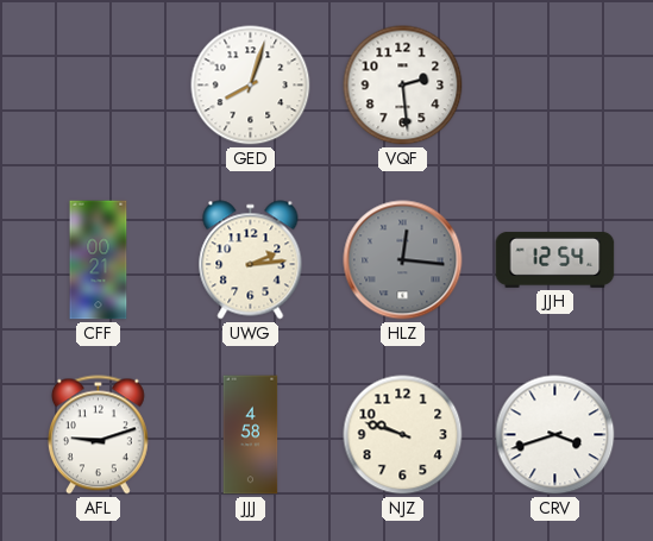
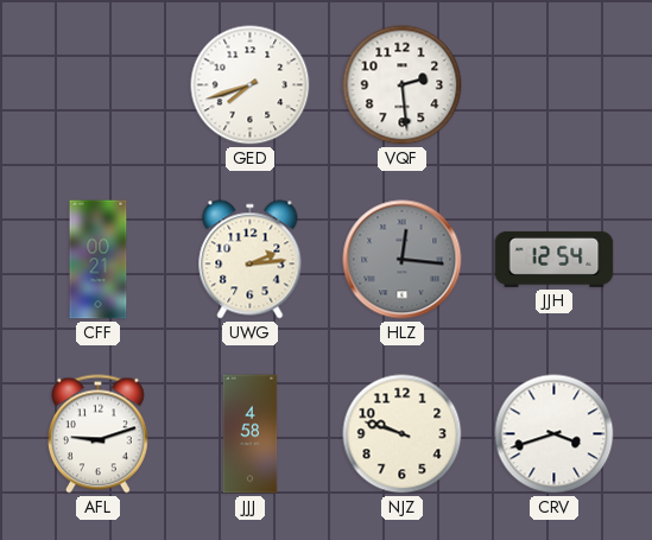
GED: 8:03 -> 7:42 (251, 85)
